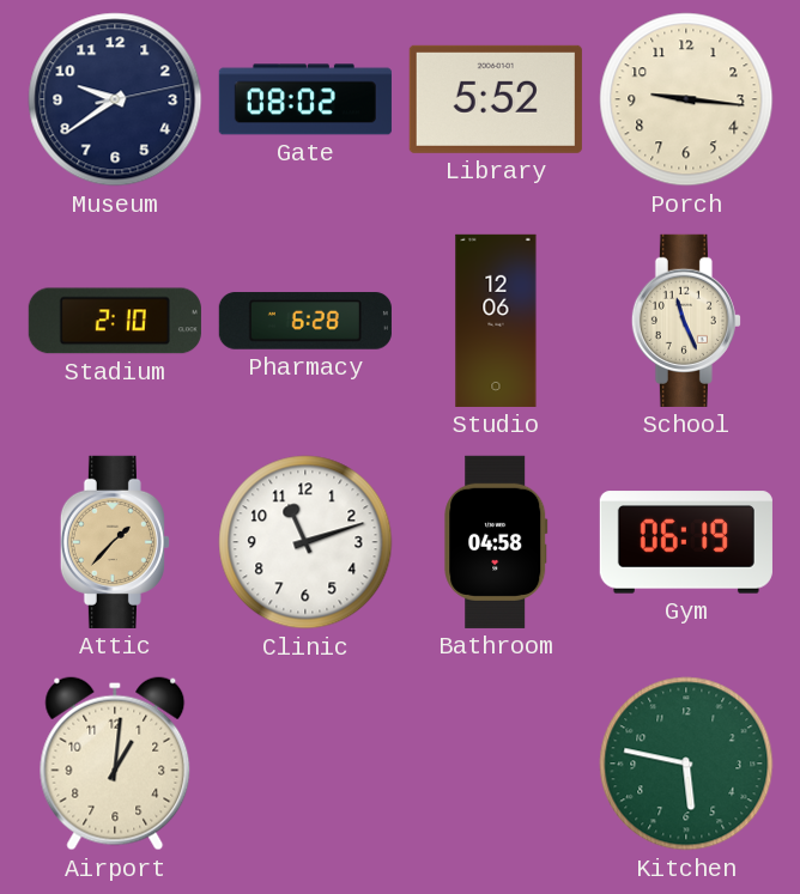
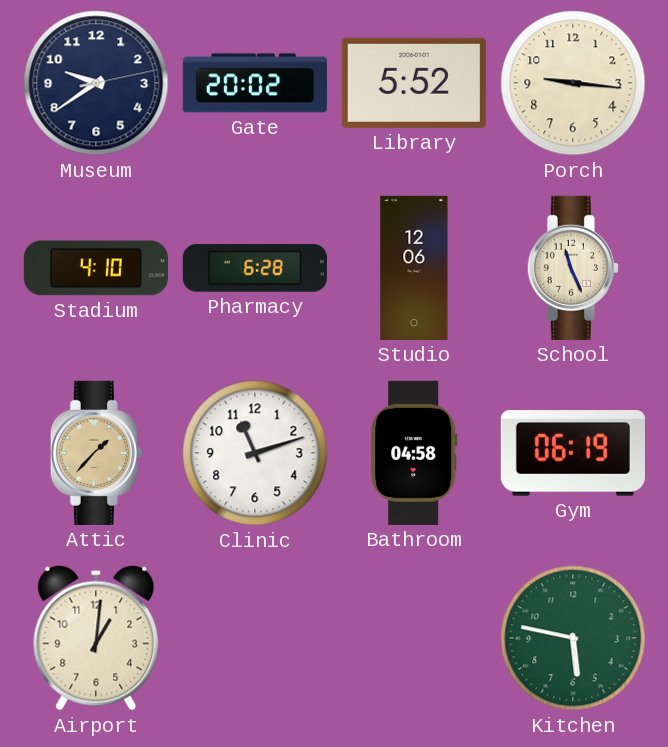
Gate: 08:02 -> 20:02 (255, 83)
Stadium: 2:10 -> 4:10 (96, 268)
